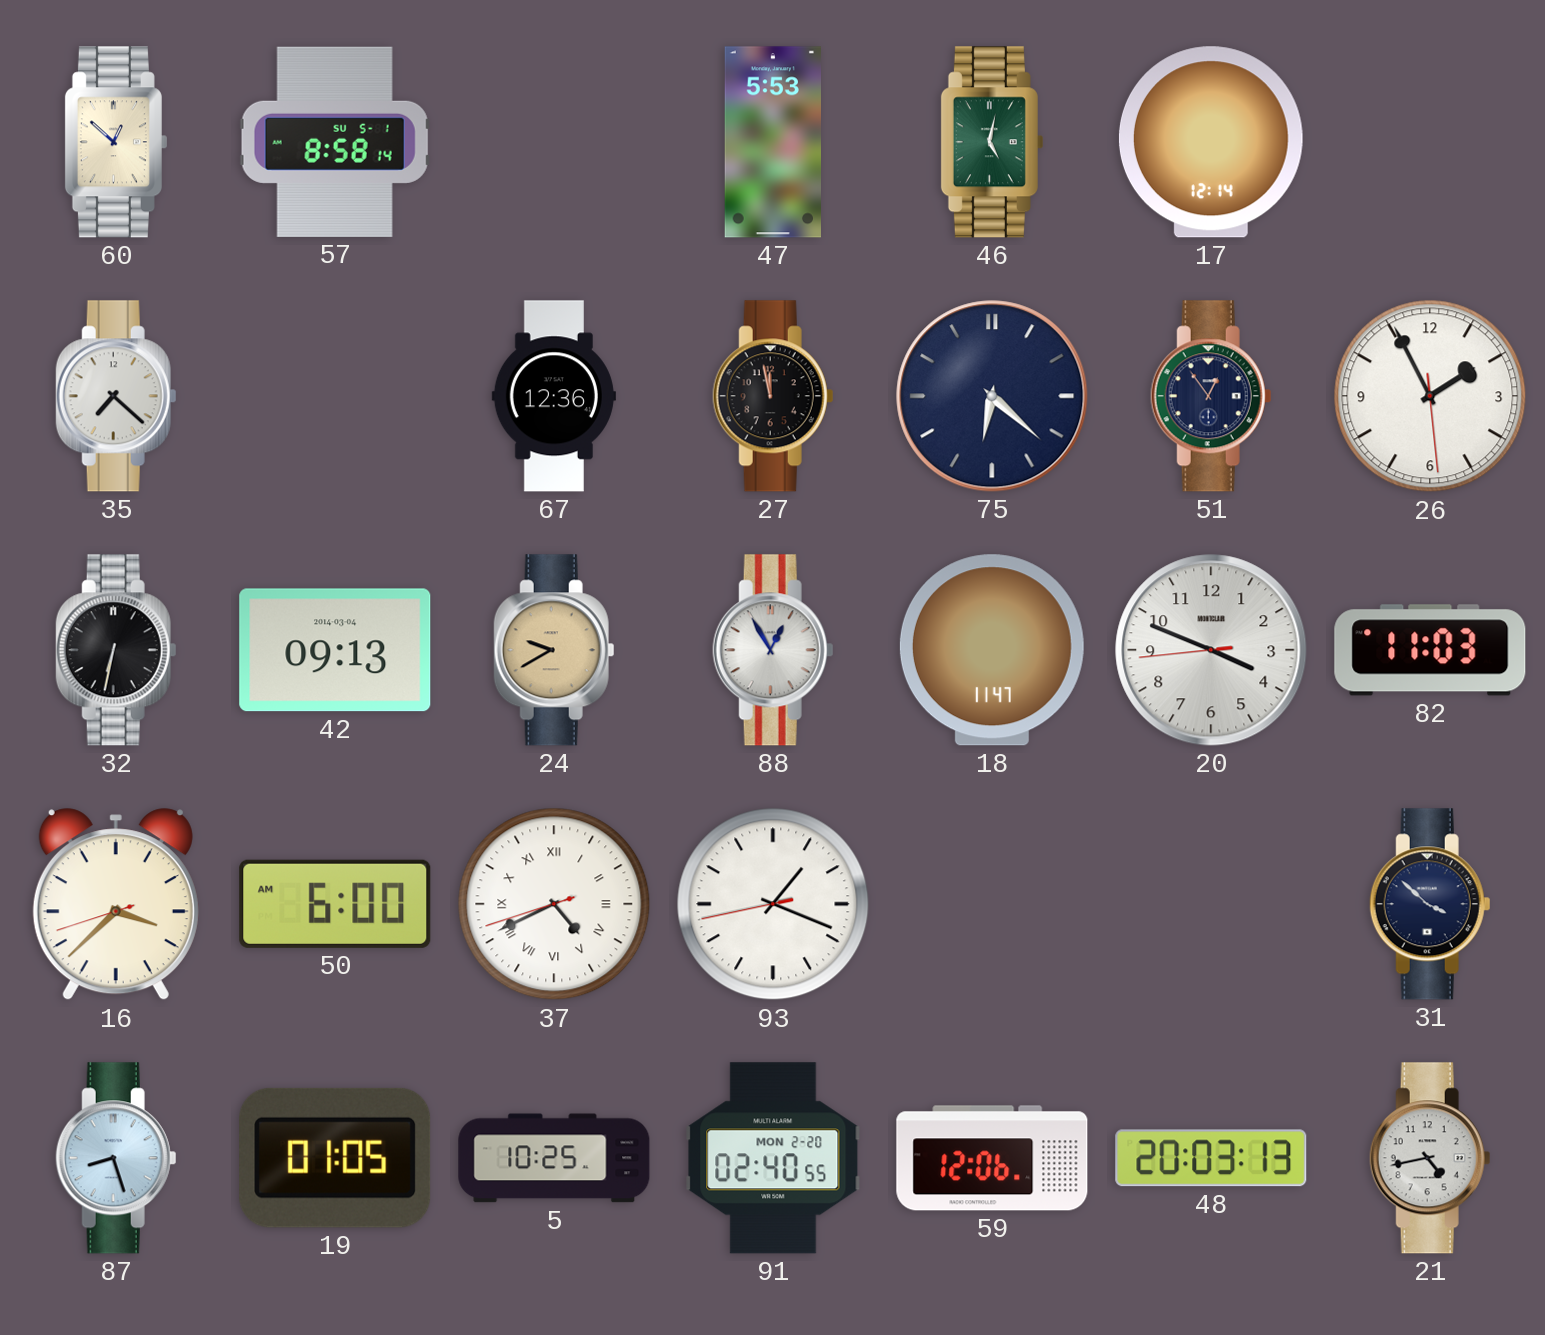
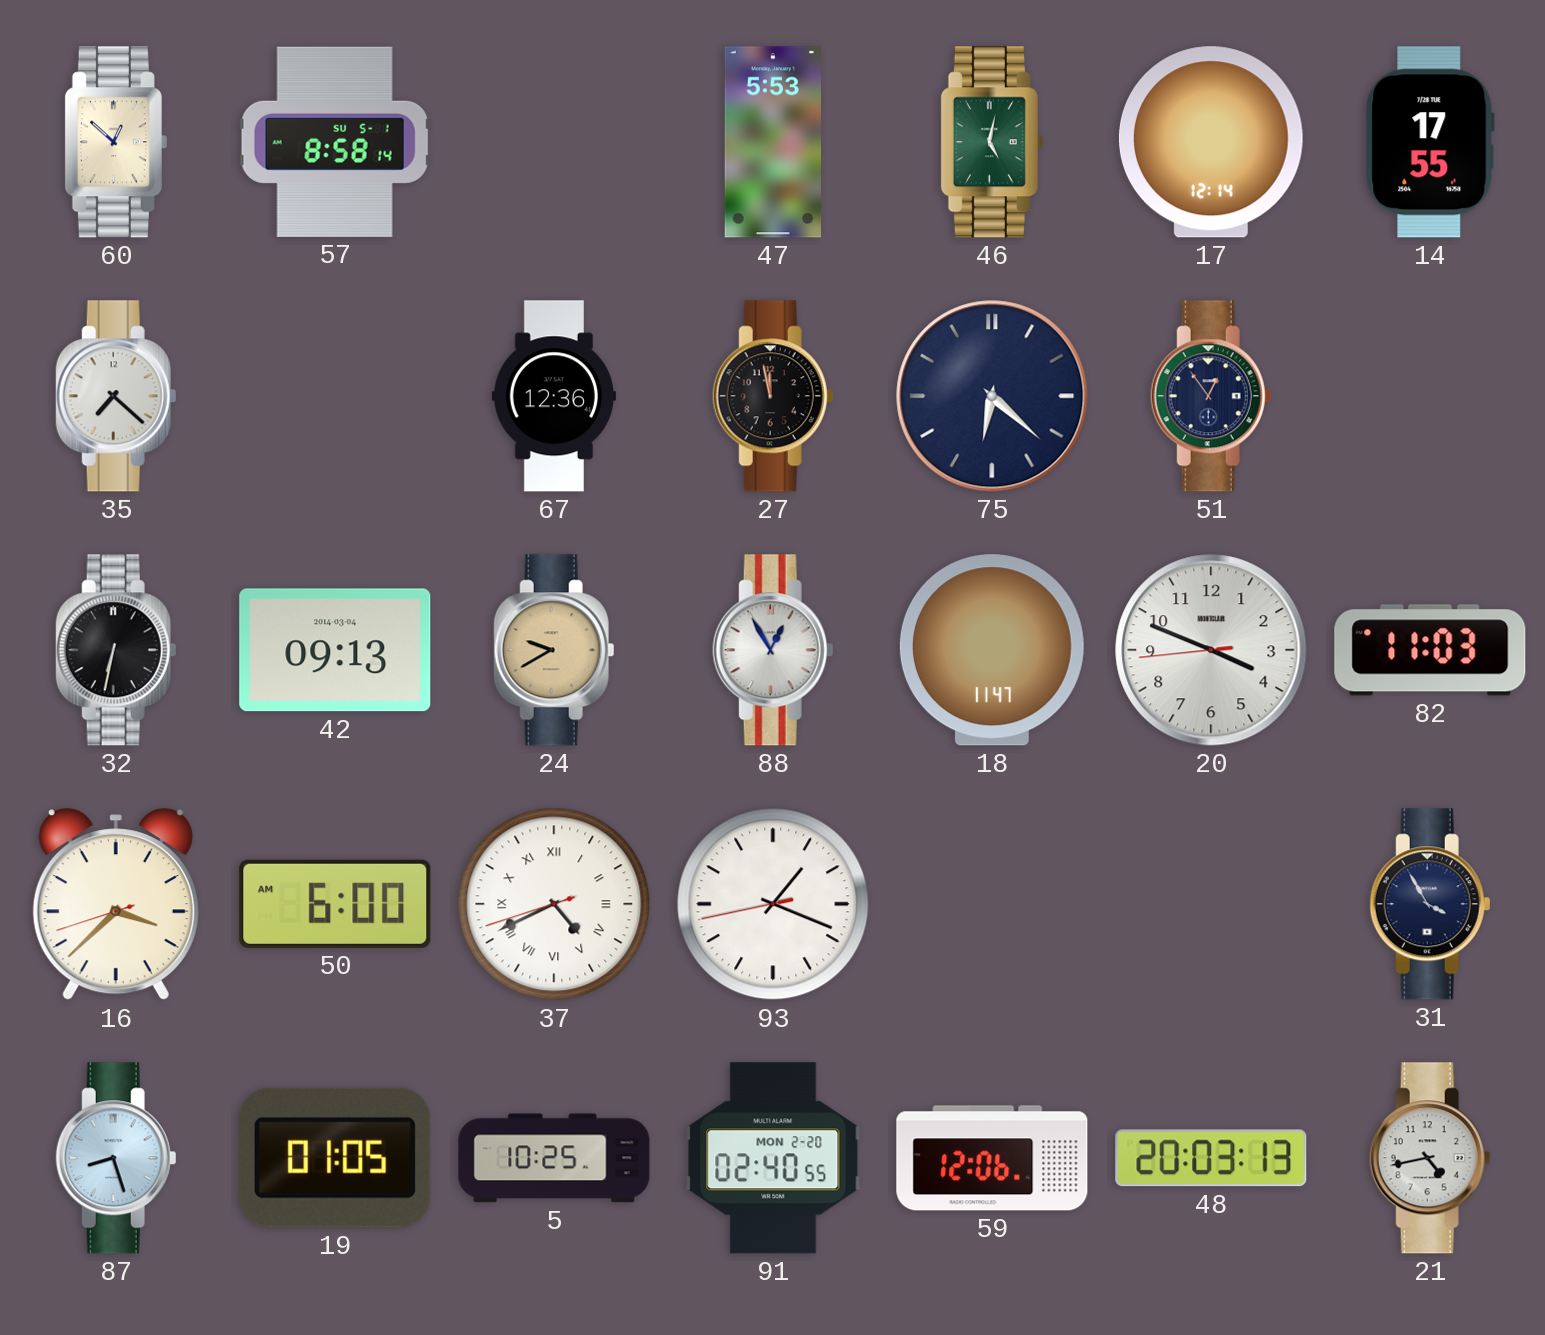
14: none -> 17:55 (1430, 142)
26: 1:55 -> none (1430, 396)
31: 3:52 -> 3:55 (1430, 904)
